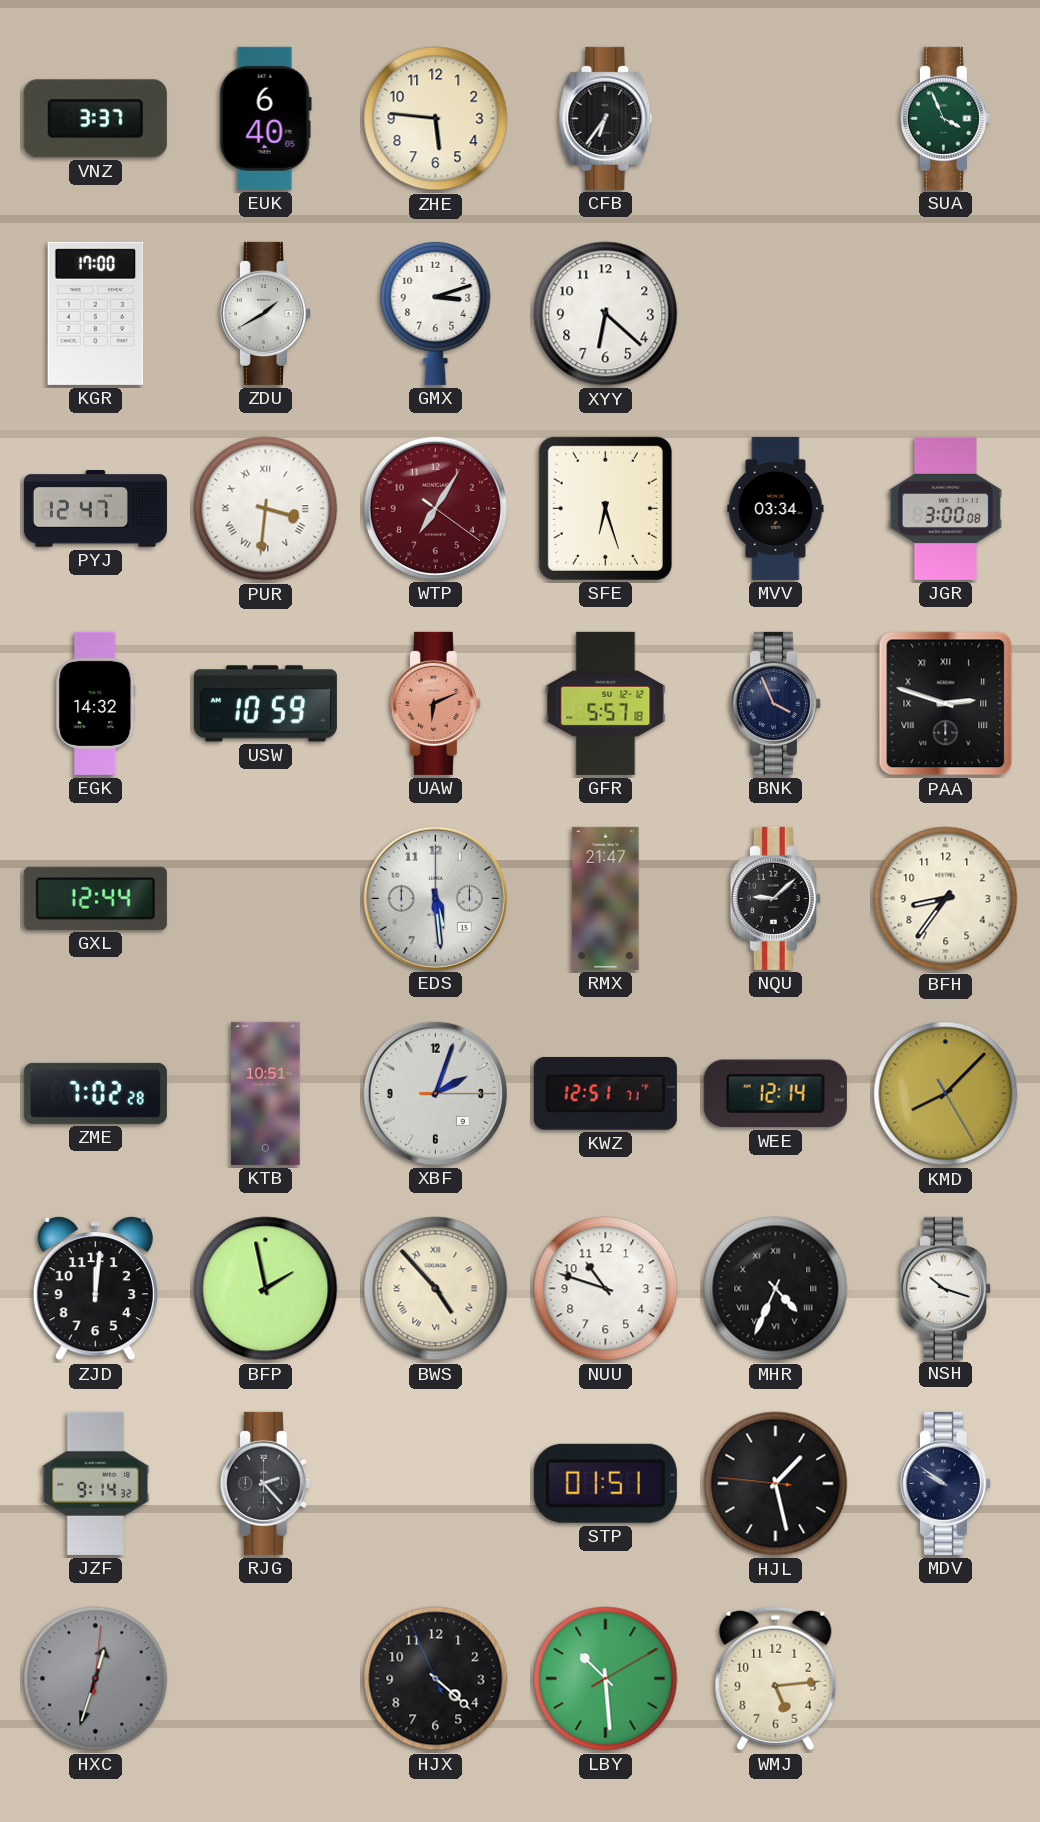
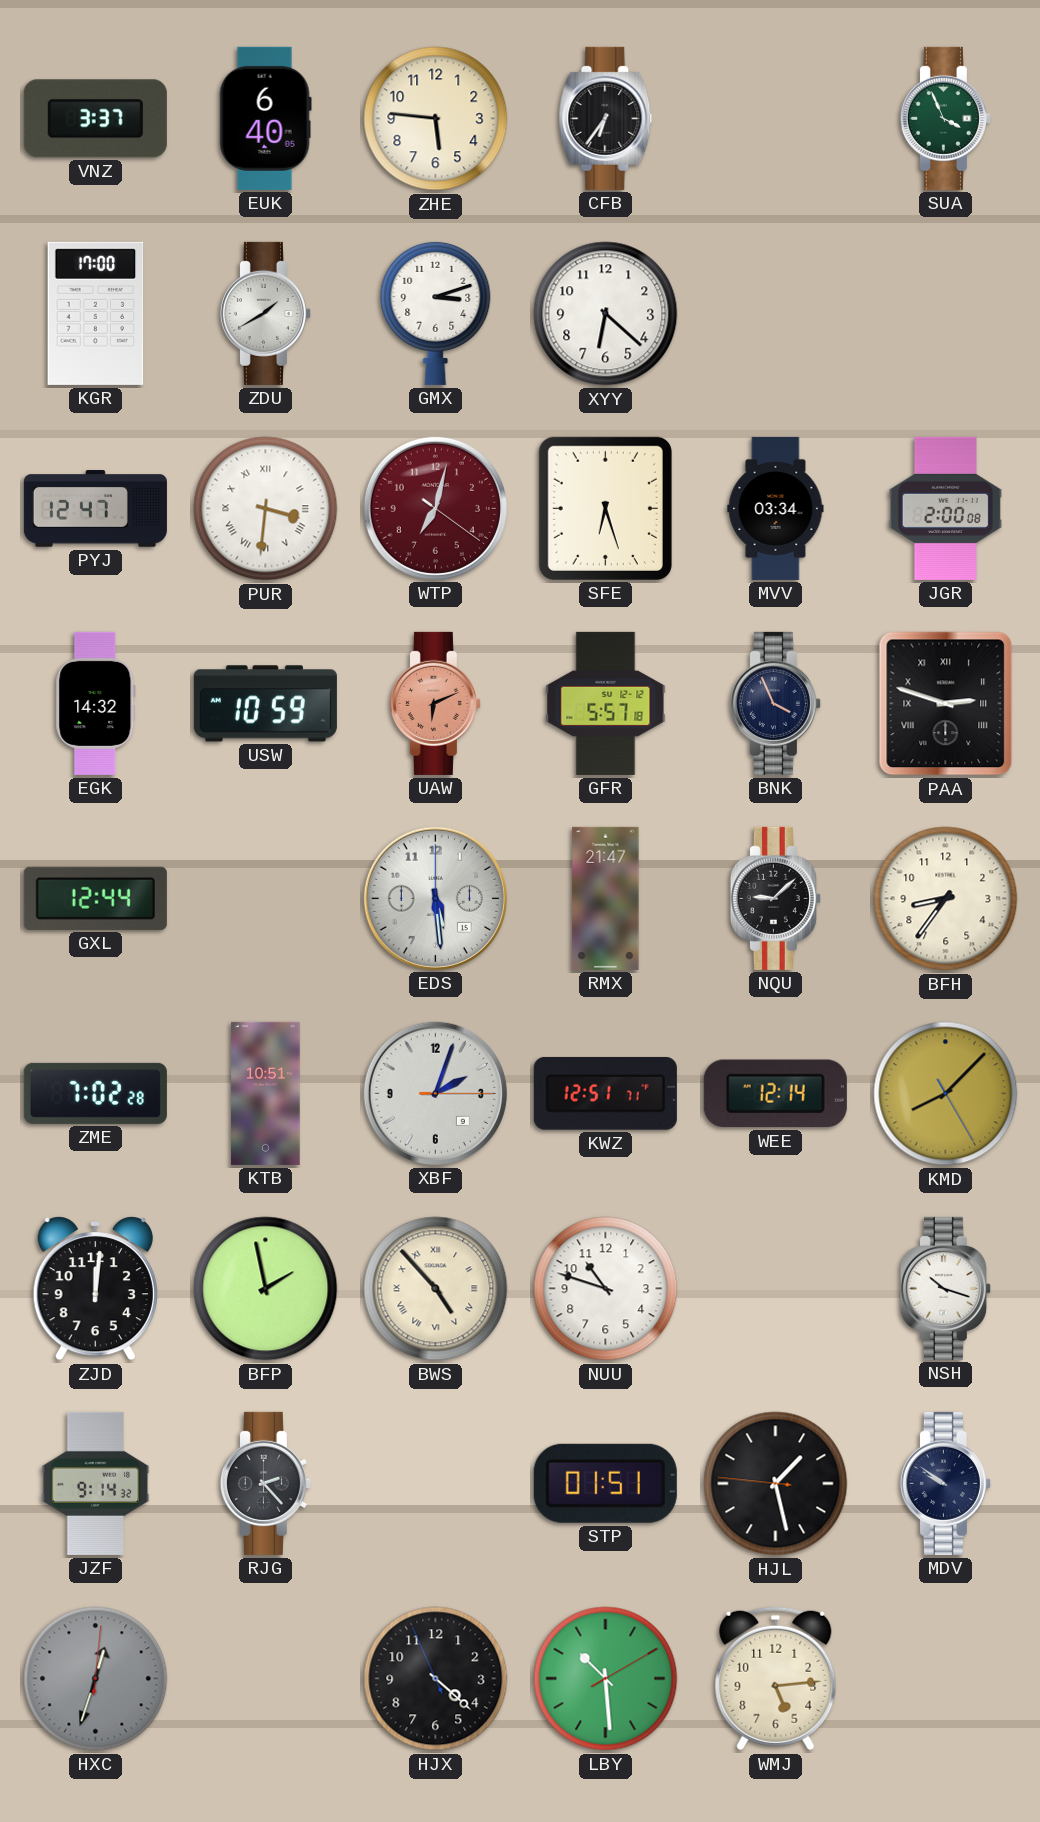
WTP: 7:05 -> 7:02 (435, 508)
JGR: 3:00 -> 2:00 (945, 508)
MHR: 4:34 -> none (776, 1289)
